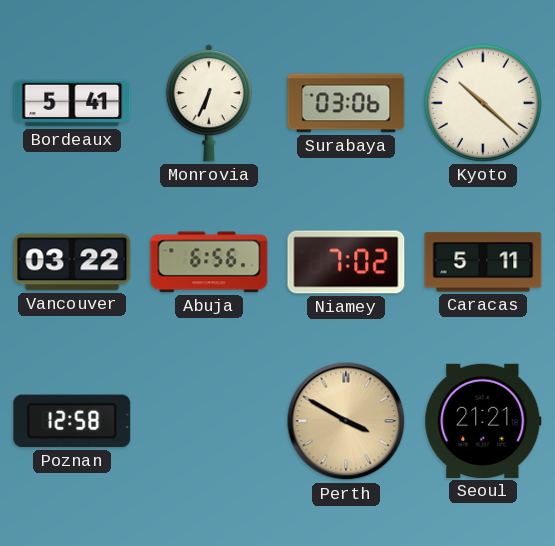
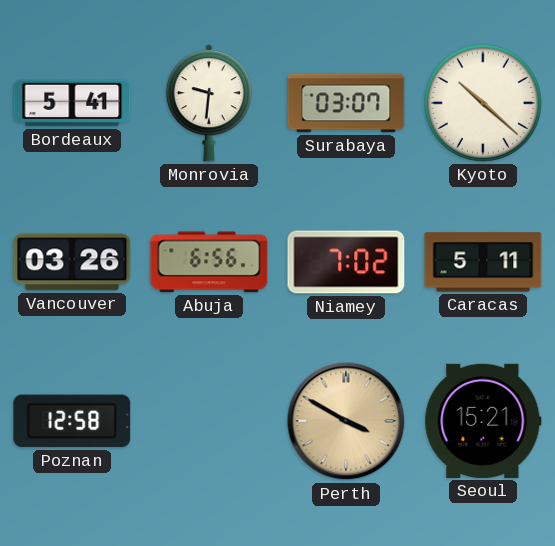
Monrovia: 6:34 -> 9:31 (209, 103)
Surabaya: 03:06 -> 03:07 (346, 103)
Vancouver: 03:22 -> 03:26 (72, 262)
Seoul: 21:21 -> 15:21 (483, 421)
